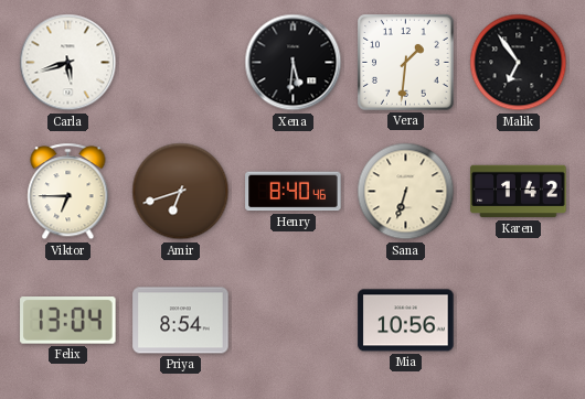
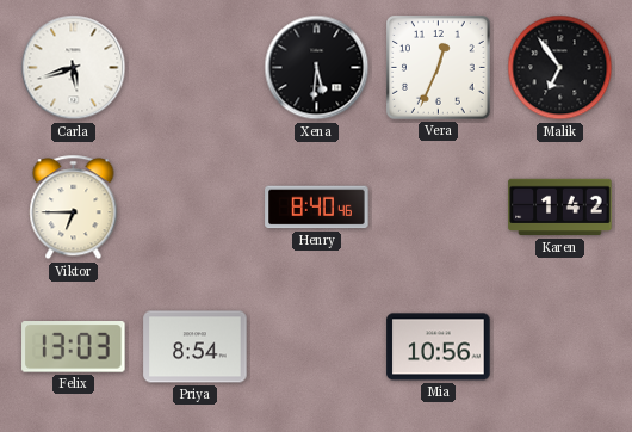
Vera: 1:31 -> 12:34 (439, 68)
Amir: 6:42 -> none (181, 192)
Sana: 6:33 -> none (406, 192)
Felix: 13:04 -> 13:03 (74, 347)
